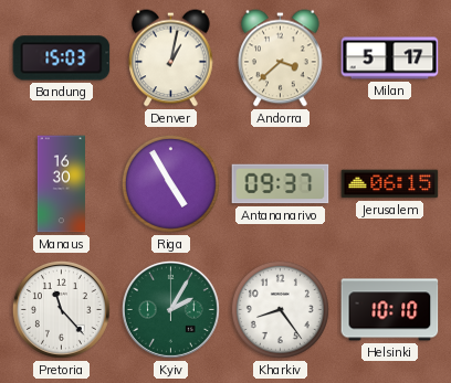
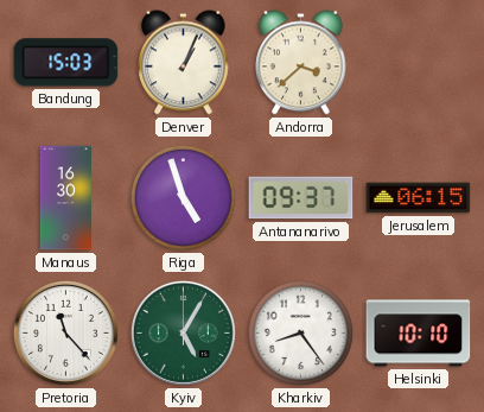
Denver: 1:02 -> 1:04 (184, 63)
Milan: 5:17 -> none (390, 58)
Riga: 4:55 -> 4:57 (183, 197)
Kyiv: 2:05 -> 5:05 (183, 332)
